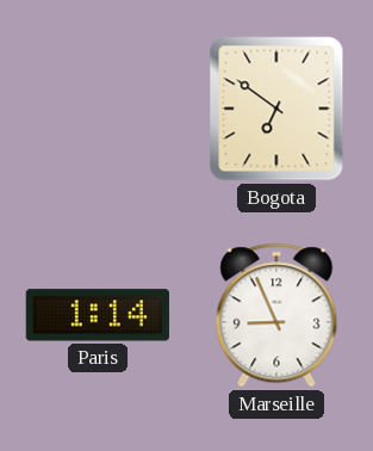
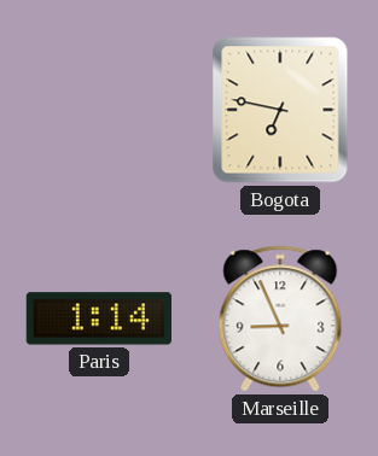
Bogota: 6:51 -> 6:47 (280, 110)
